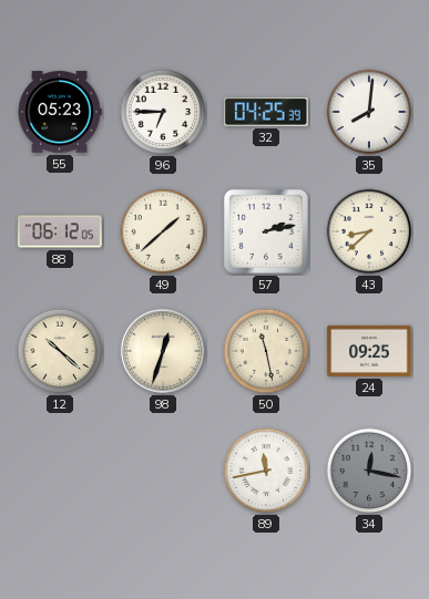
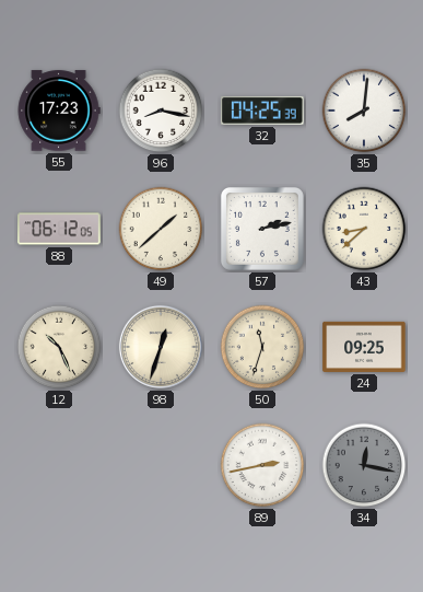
55: 05:23 -> 17:23 (59, 111)
96: 6:45 -> 8:17 (161, 111)
12: 10:22 -> 10:26 (59, 347)
50: 11:28 -> 11:33 (262, 347)
89: 11:43 -> 2:43 (262, 465)
